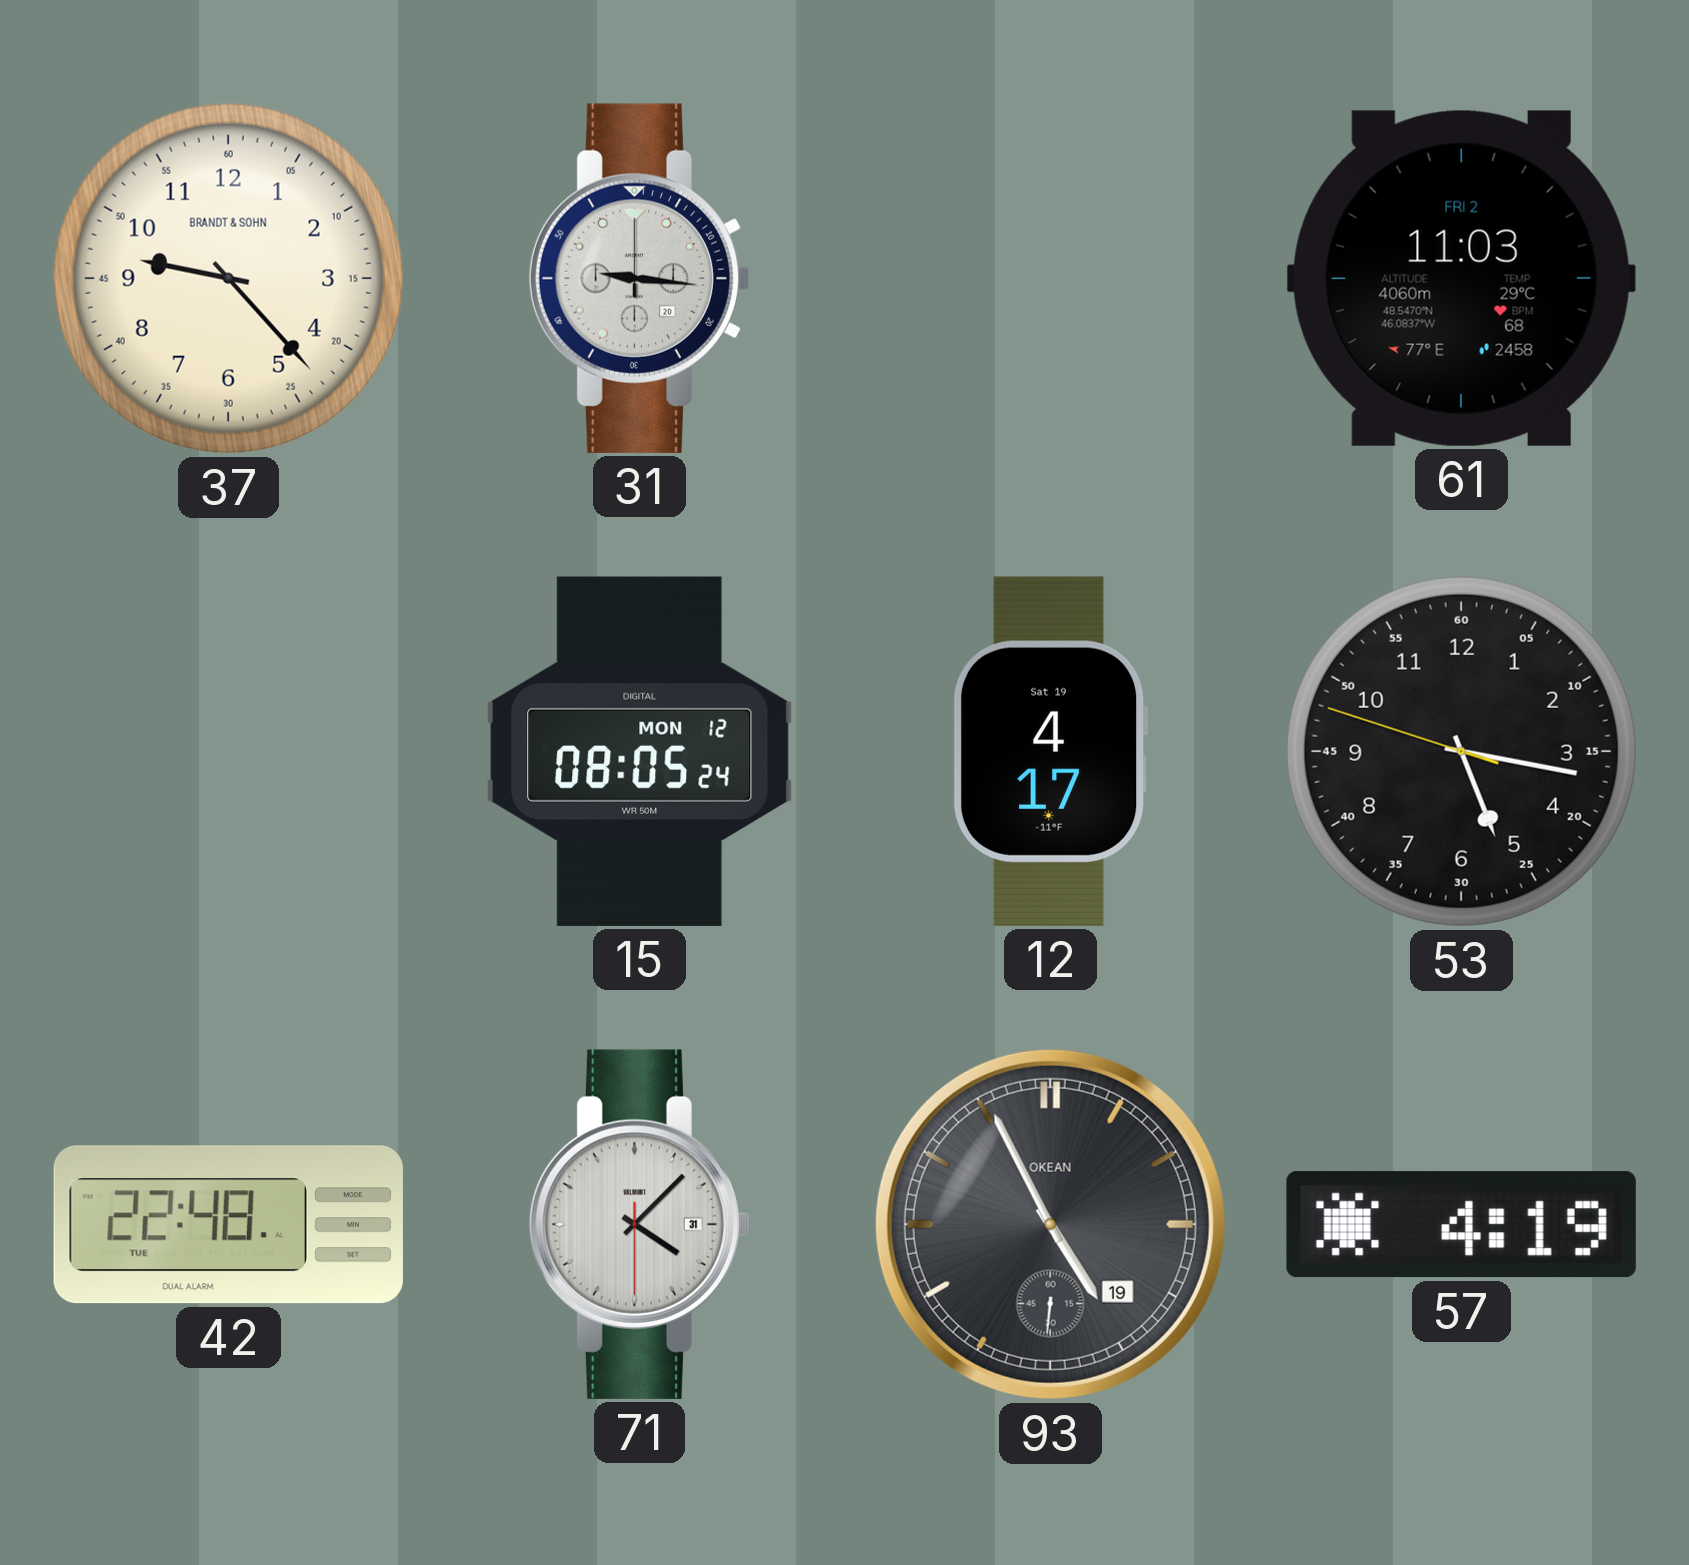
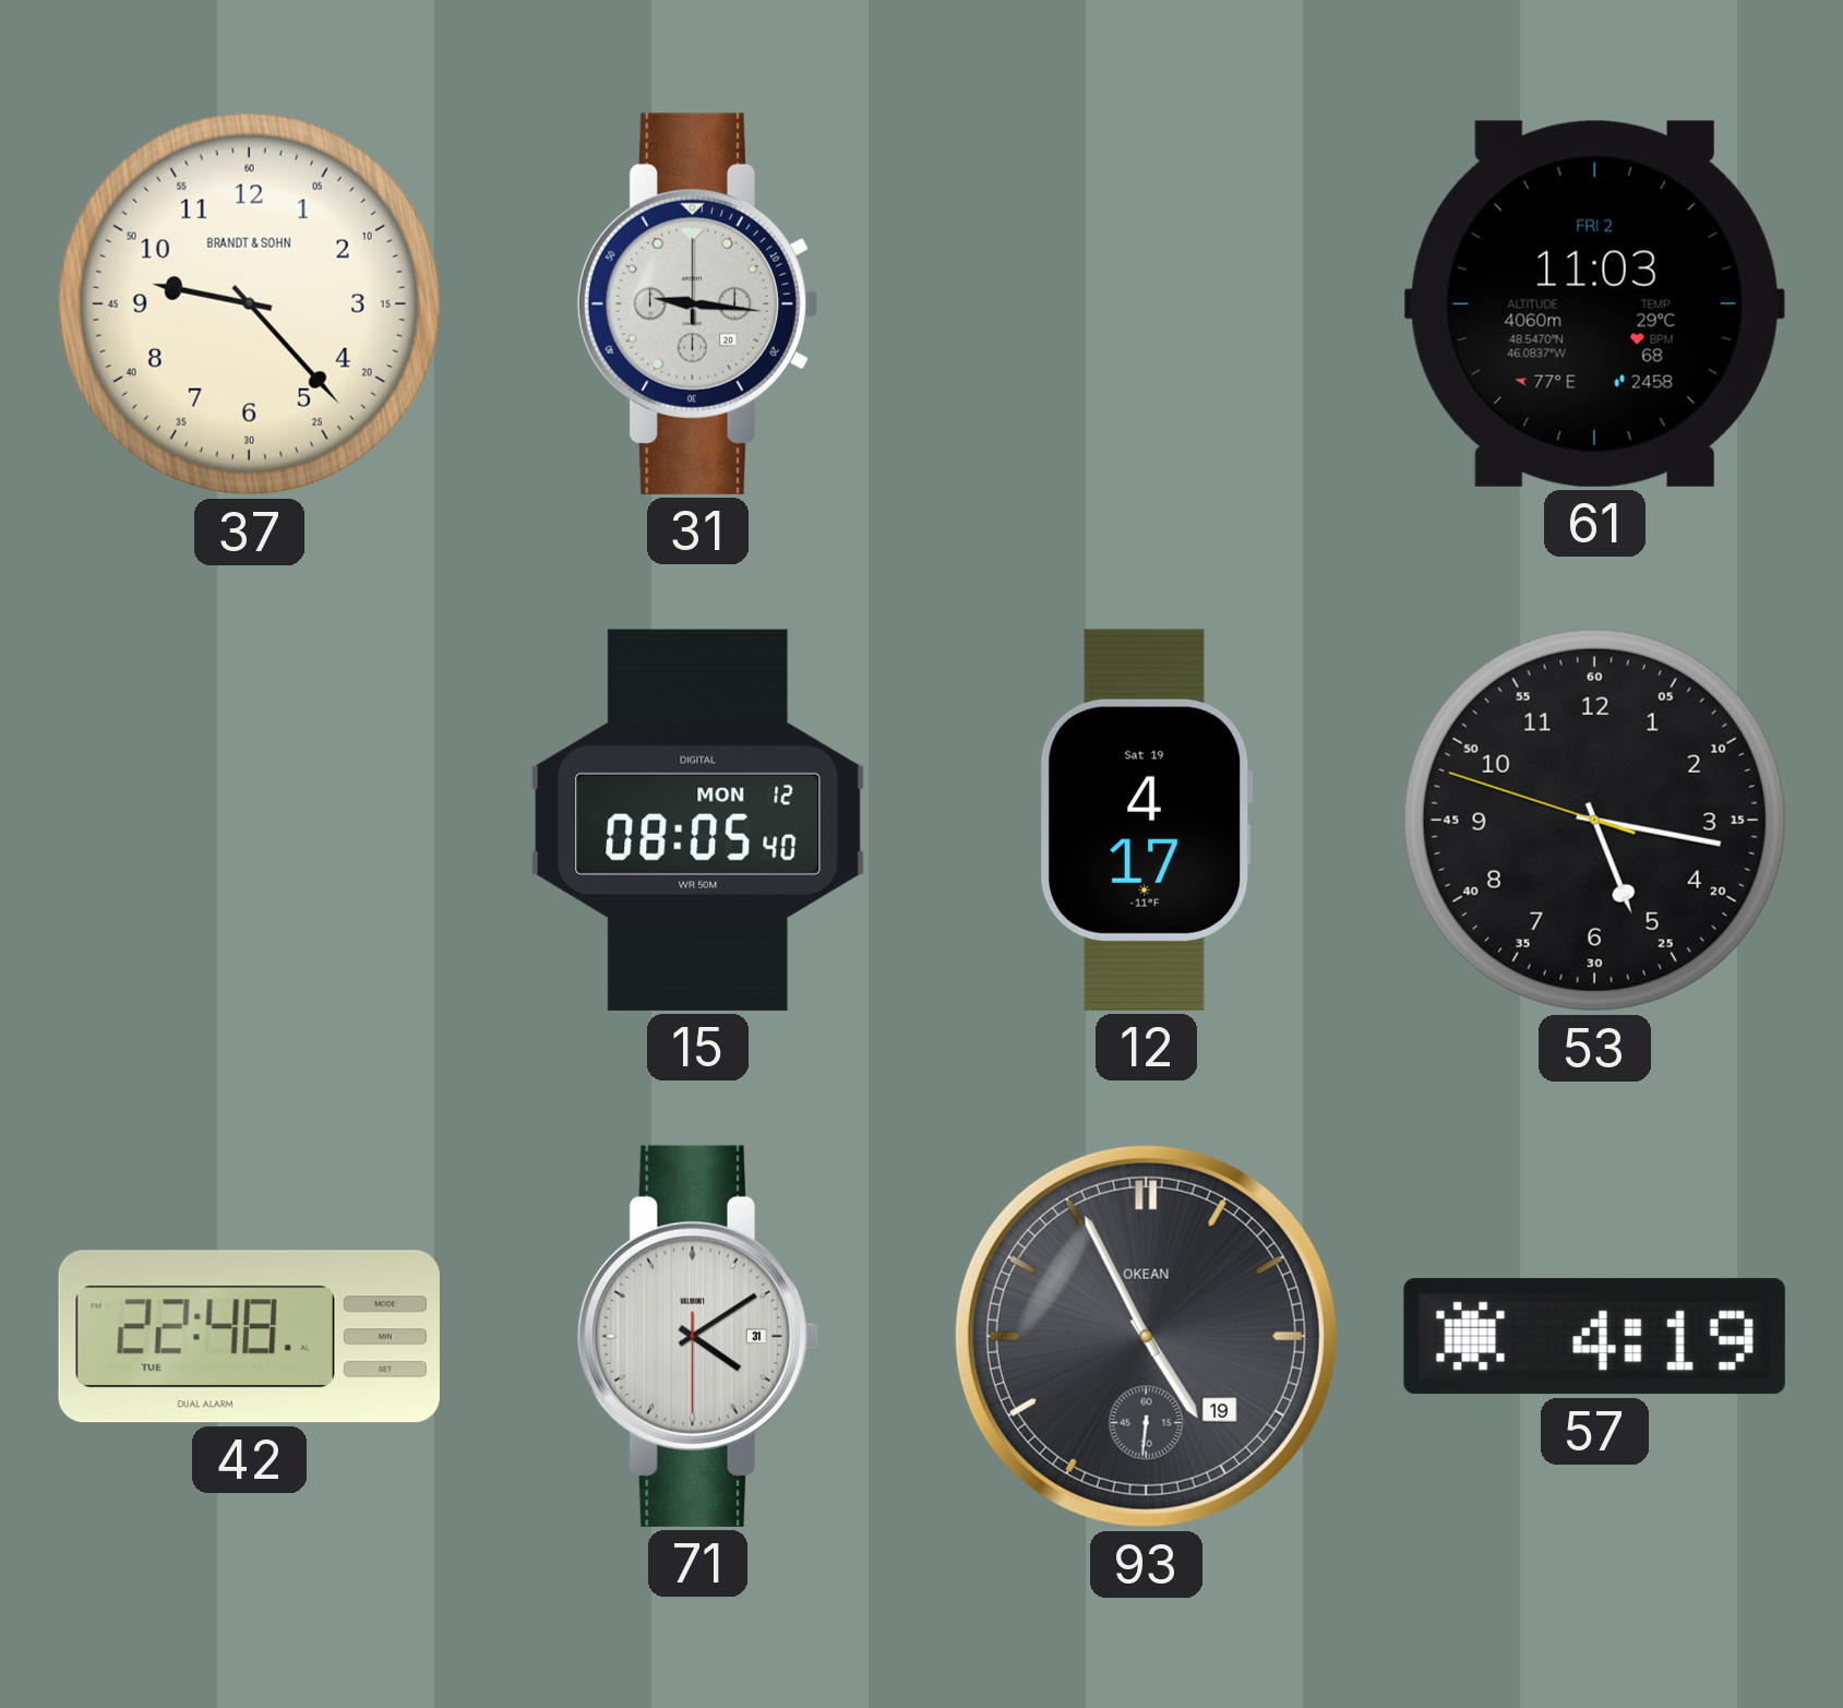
15: 08:05:24 -> 08:05:40 (698, 820)
71: 4:07 -> 4:09 (697, 1336)
